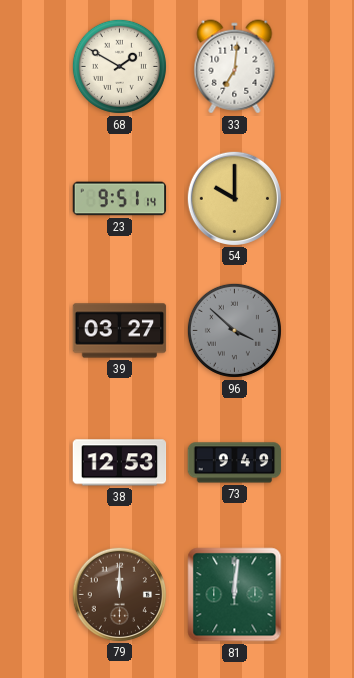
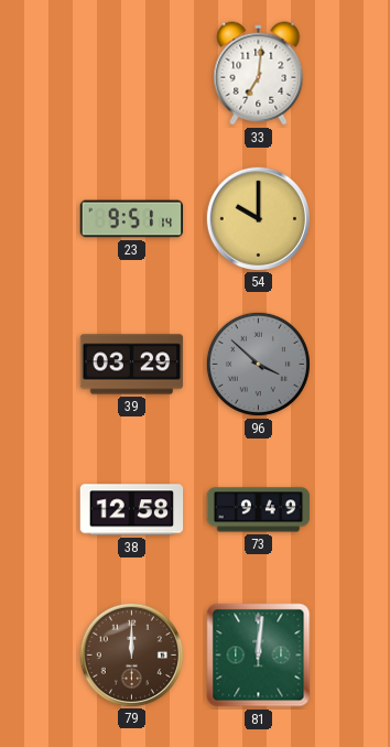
68: 1:50 -> none (119, 66)
39: 03:27 -> 03:29 (132, 365)
38: 12:53 -> 12:58 (132, 510)
